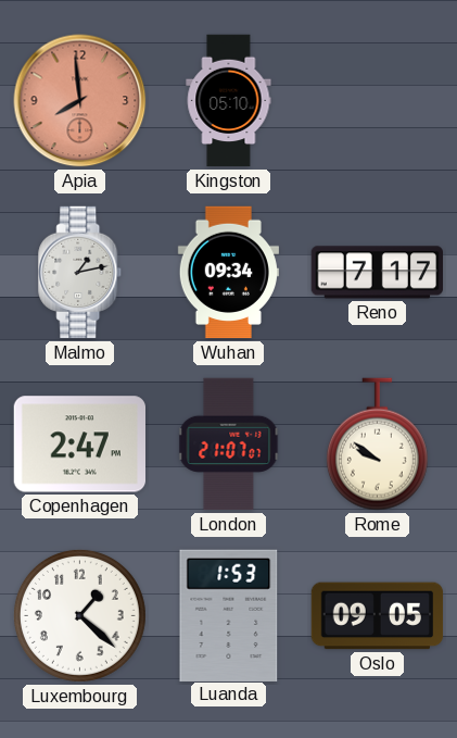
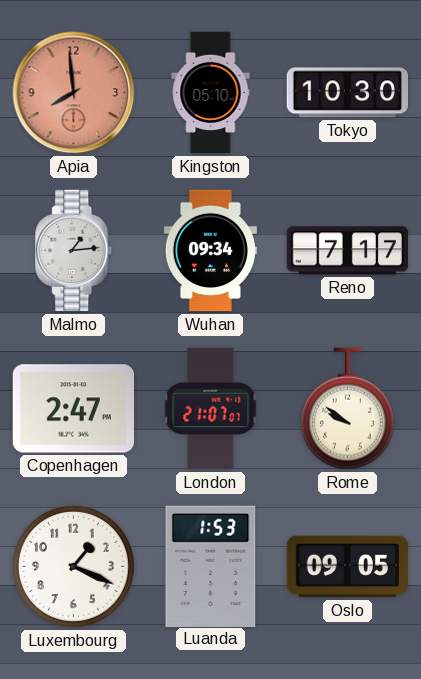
Tokyo: none -> 10:30 (347, 93)
Malmo: 1:13 -> 1:14 (74, 251)
Luxembourg: 1:22 -> 1:19 (73, 566)
